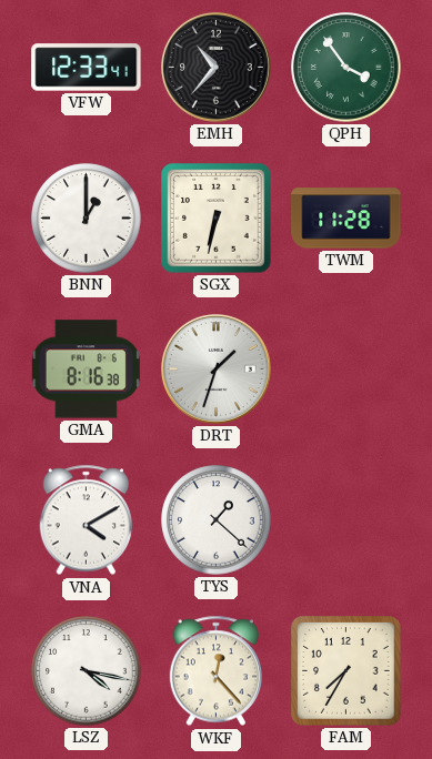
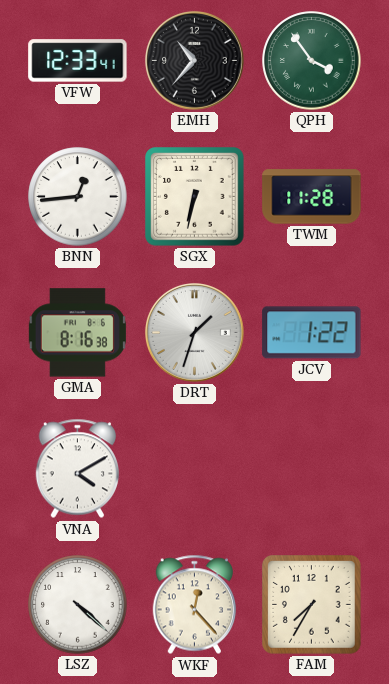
BNN: 1:00 -> 12:44 (78, 197)
JCV: none -> 1:22 (312, 333)
TYS: 1:22 -> none (217, 520)
LSZ: 4:17 -> 4:22 (78, 605)
